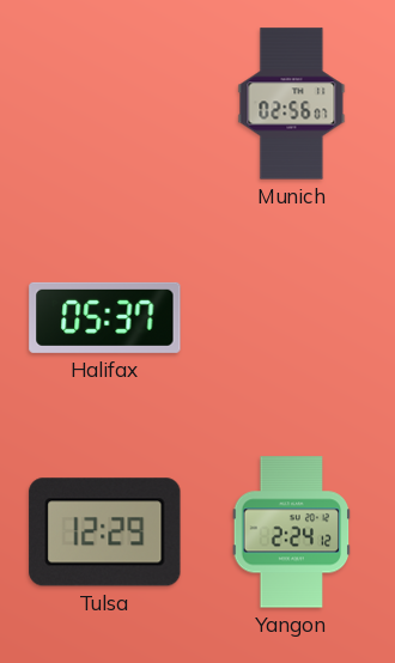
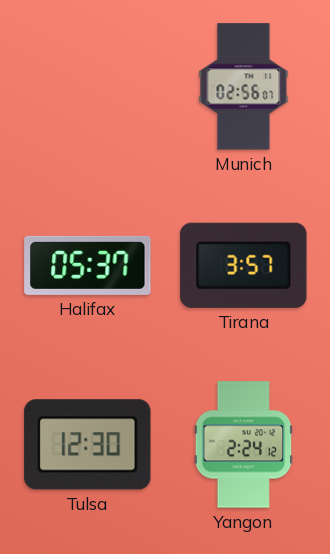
Tirana: none -> 3:57 (244, 265)
Tulsa: 12:29 -> 12:30 (88, 445)
